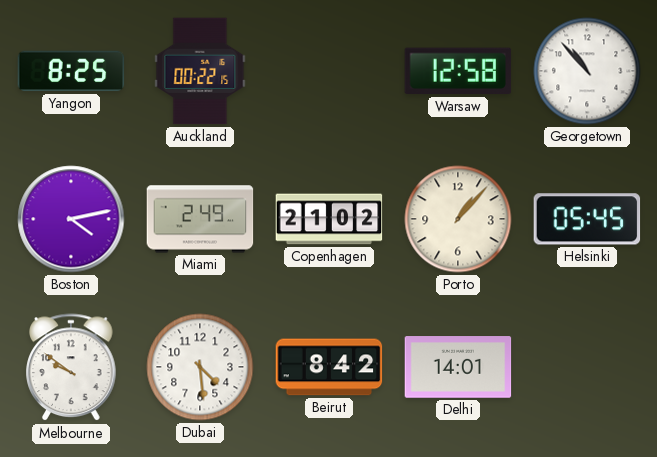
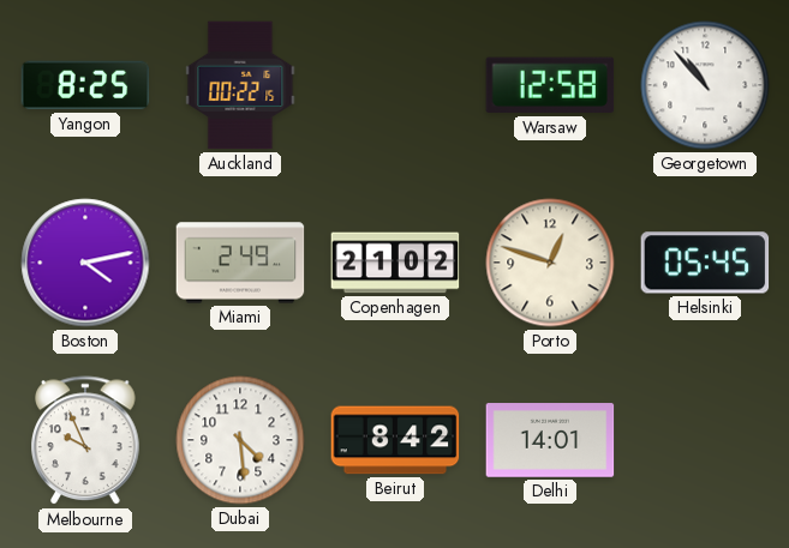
Porto: 1:07 -> 12:48 (550, 263)
Melbourne: 9:51 -> 9:56 (85, 441)
